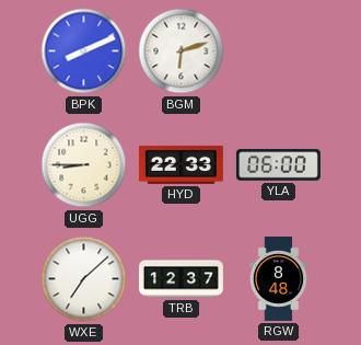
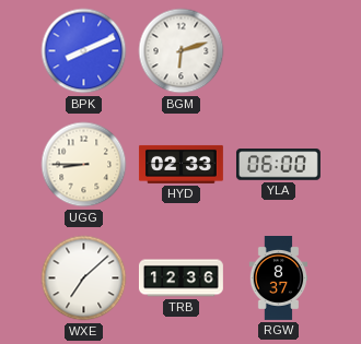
HYD: 22:33 -> 02:33 (180, 164)
TRB: 12:37 -> 12:36 (180, 278)
RGW: 8:48 -> 8:37 (279, 278)
